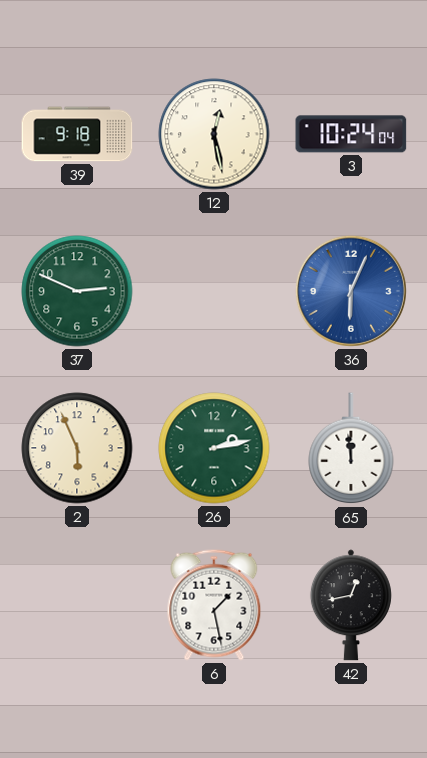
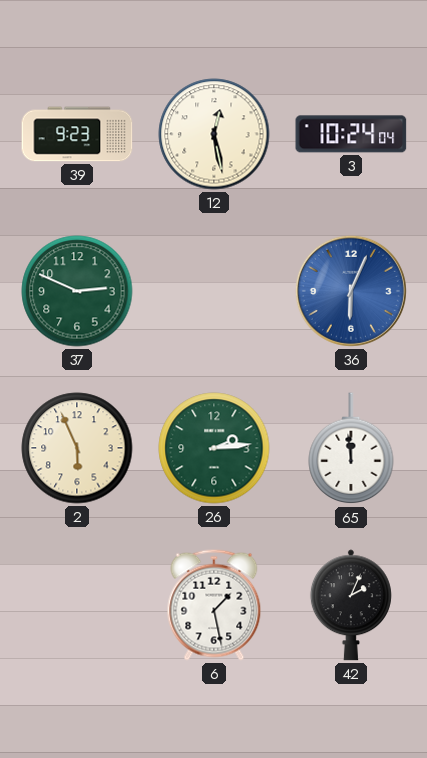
39: 9:18 -> 9:23 (77, 134)
26: 2:13 -> 2:14 (214, 448)
42: 12:43 -> 2:04 (351, 605)
